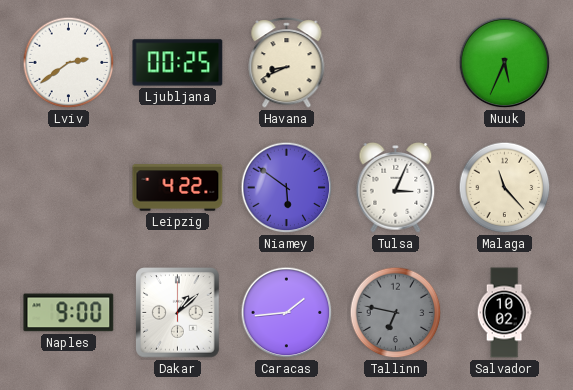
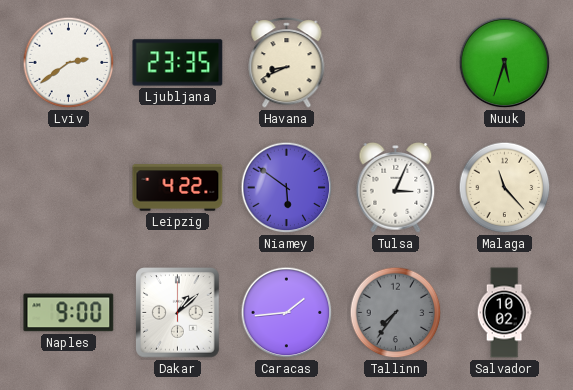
Ljubljana: 00:25 -> 23:35 (178, 63)
Nuuk: 5:34 -> 5:33 (505, 63)
Tallinn: 6:47 -> 7:36 (396, 313)
